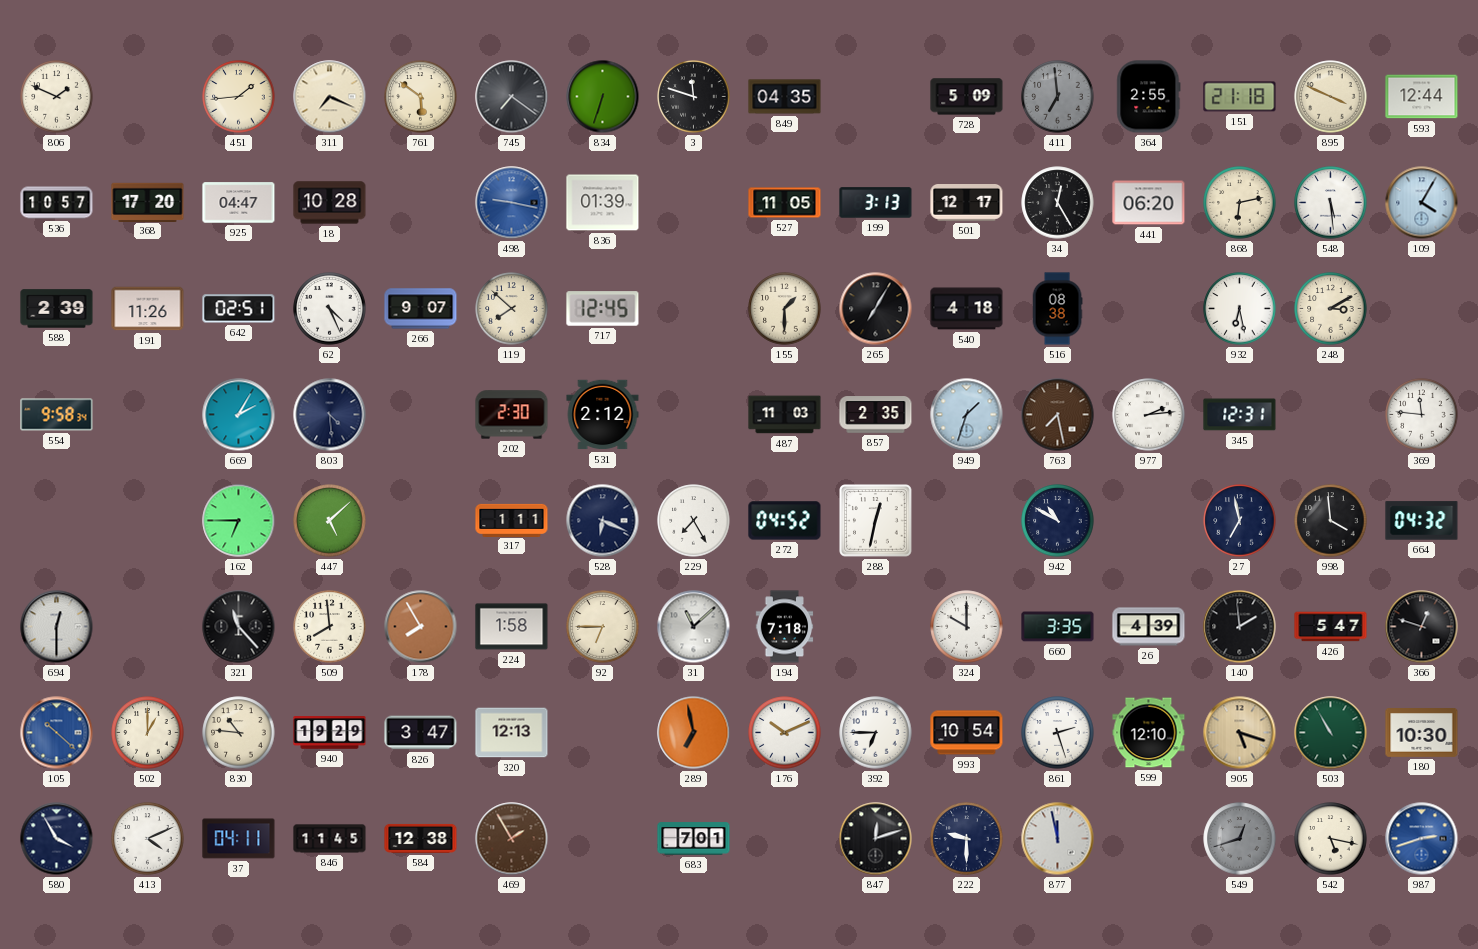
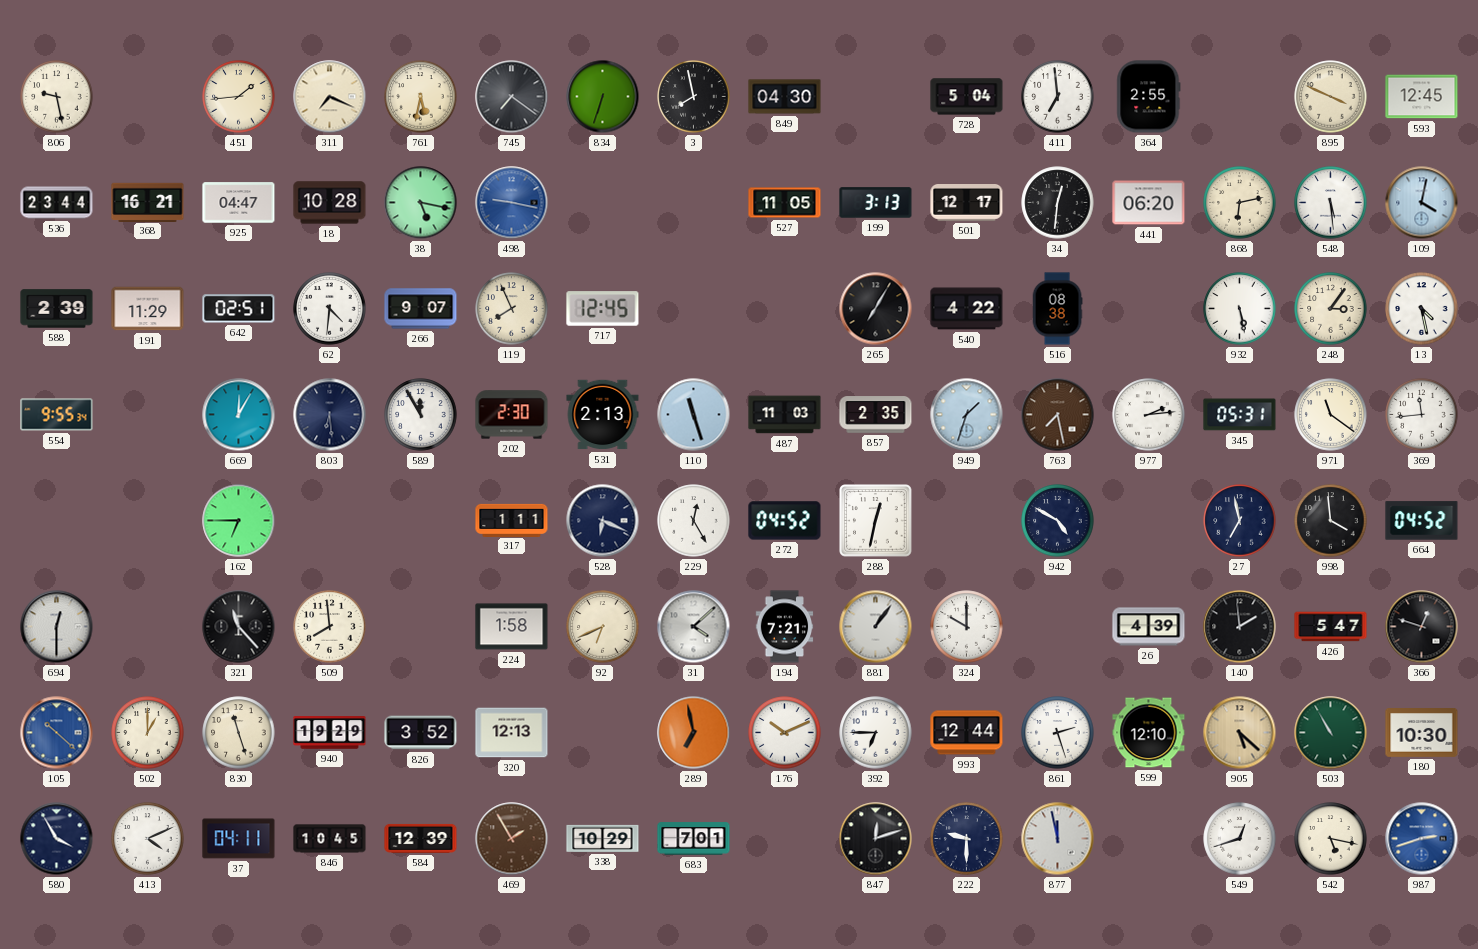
806: 1:49 -> 9:28 (57, 97)
761: 5:51 -> 5:32 (421, 97)
3: 11:48 -> 7:58 (694, 97)
849: 04:35 -> 04:30 (785, 97)
728: 5:09 -> 5:04 (967, 97)
411 dial: grey -> white (1058, 97)
151: 21:18 -> none (1240, 97)
593: 12:44 -> 12:45 (1422, 97)
536: 10:57 -> 23:44 (57, 203)
368: 17:20 -> 16:21 (148, 202)
38: none -> 5:17 (421, 203)
836: 01:39 -> none (603, 203)
34: 12:25 -> 12:31 (1058, 203)
109: 4:05 -> 4:02 (1422, 203)
191: 11:26 -> 11:29 (148, 309)
62: 4:26 -> 4:31 (330, 309)
119: 7:52 -> 7:56 (512, 309)
155: 1:30 -> none (785, 309)
540: 4:18 -> 4:22 (967, 309)
932: 6:28 -> 5:28 (1240, 309)
248: 3:10 -> 3:06 (1331, 309)
13: none -> 4:28 (1422, 309)
554: 9:58 -> 9:55 (57, 415)
669: 2:05 -> 12:05 (239, 415)
803: 4:29 -> 6:29 (330, 415)
589: none -> 11:55 (421, 415)
531: 2:12 -> 2:13 (603, 415)
110: none -> 11:27 (694, 415)
345: 12:31 -> 05:31 (1240, 415)
971: none -> 11:21 (1331, 415)
369: 11:46 -> 11:44 (1422, 415)
447: 5:08 -> none (330, 521)
229: 7:25 -> 12:25 (694, 521)
942: 10:50 -> 4:50 (1058, 521)
664: 04:32 -> 04:52 (1422, 521)
178: 7:55 -> none (421, 627)
92: 6:45 -> 6:41 (603, 627)
31: 11:08 -> 4:08 (694, 627)
194: 7:18 -> 7:21 (785, 627)
881: none -> 1:06 (876, 627)
660: 3:35 -> none (1058, 627)
830: 10:46 -> 11:27 (239, 733)
826: 3:47 -> 3:52 (421, 733)
993: 10:54 -> 12:44 (967, 733)
905: 5:18 -> 5:22 (1240, 733)
846: 11:45 -> 10:45 (330, 839)
584: 12:38 -> 12:39 (421, 838)
338: none -> 10:29 (603, 838)
549 dial: grey -> white (1240, 839)
